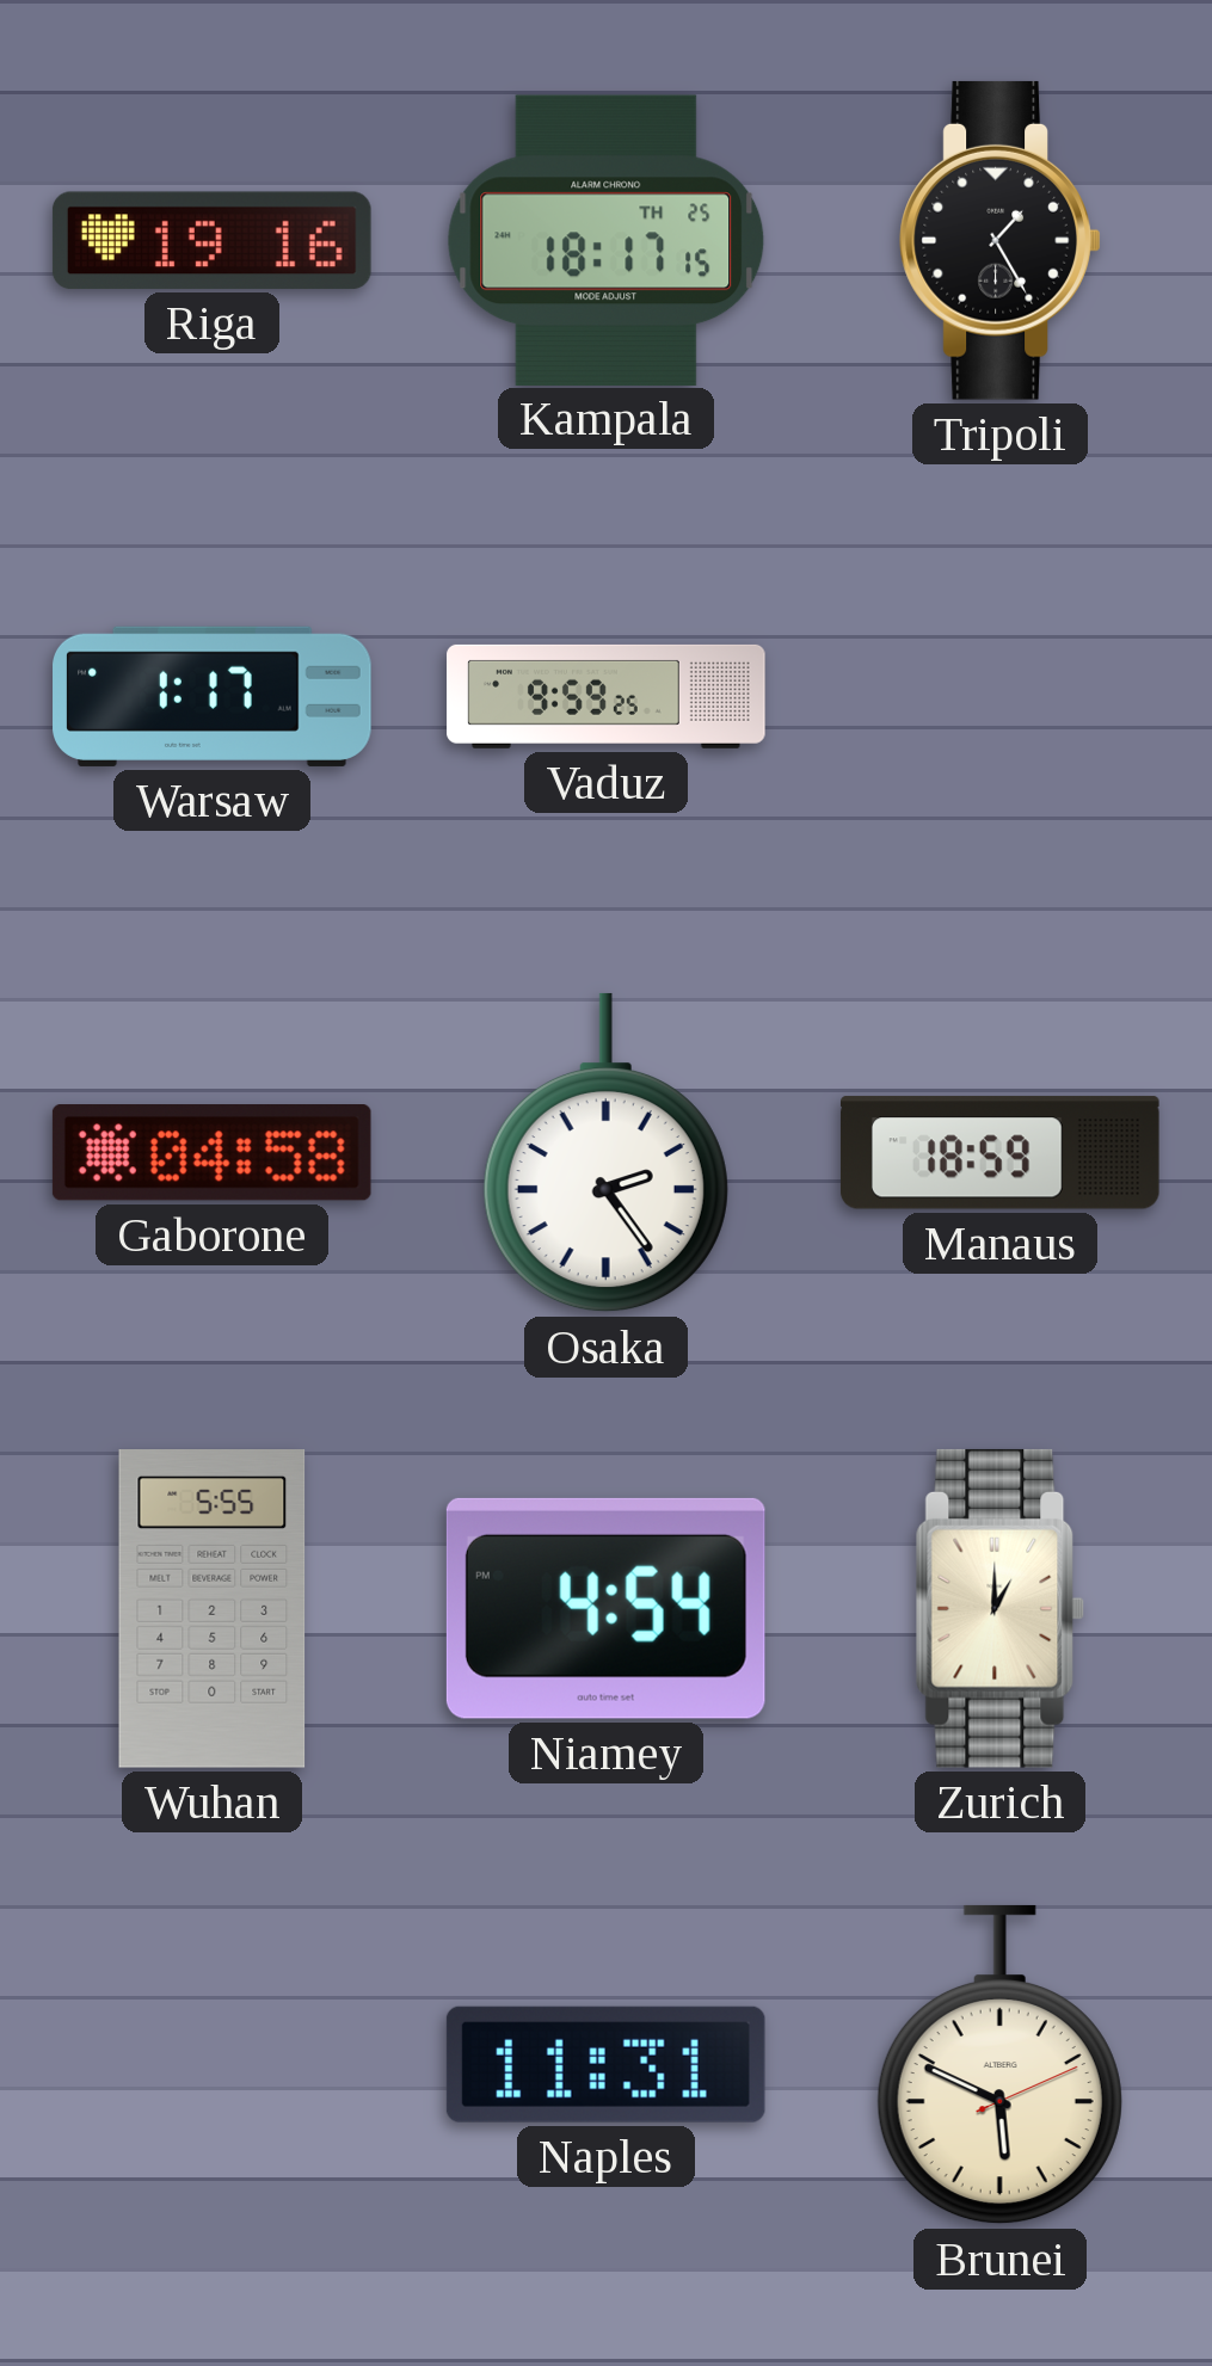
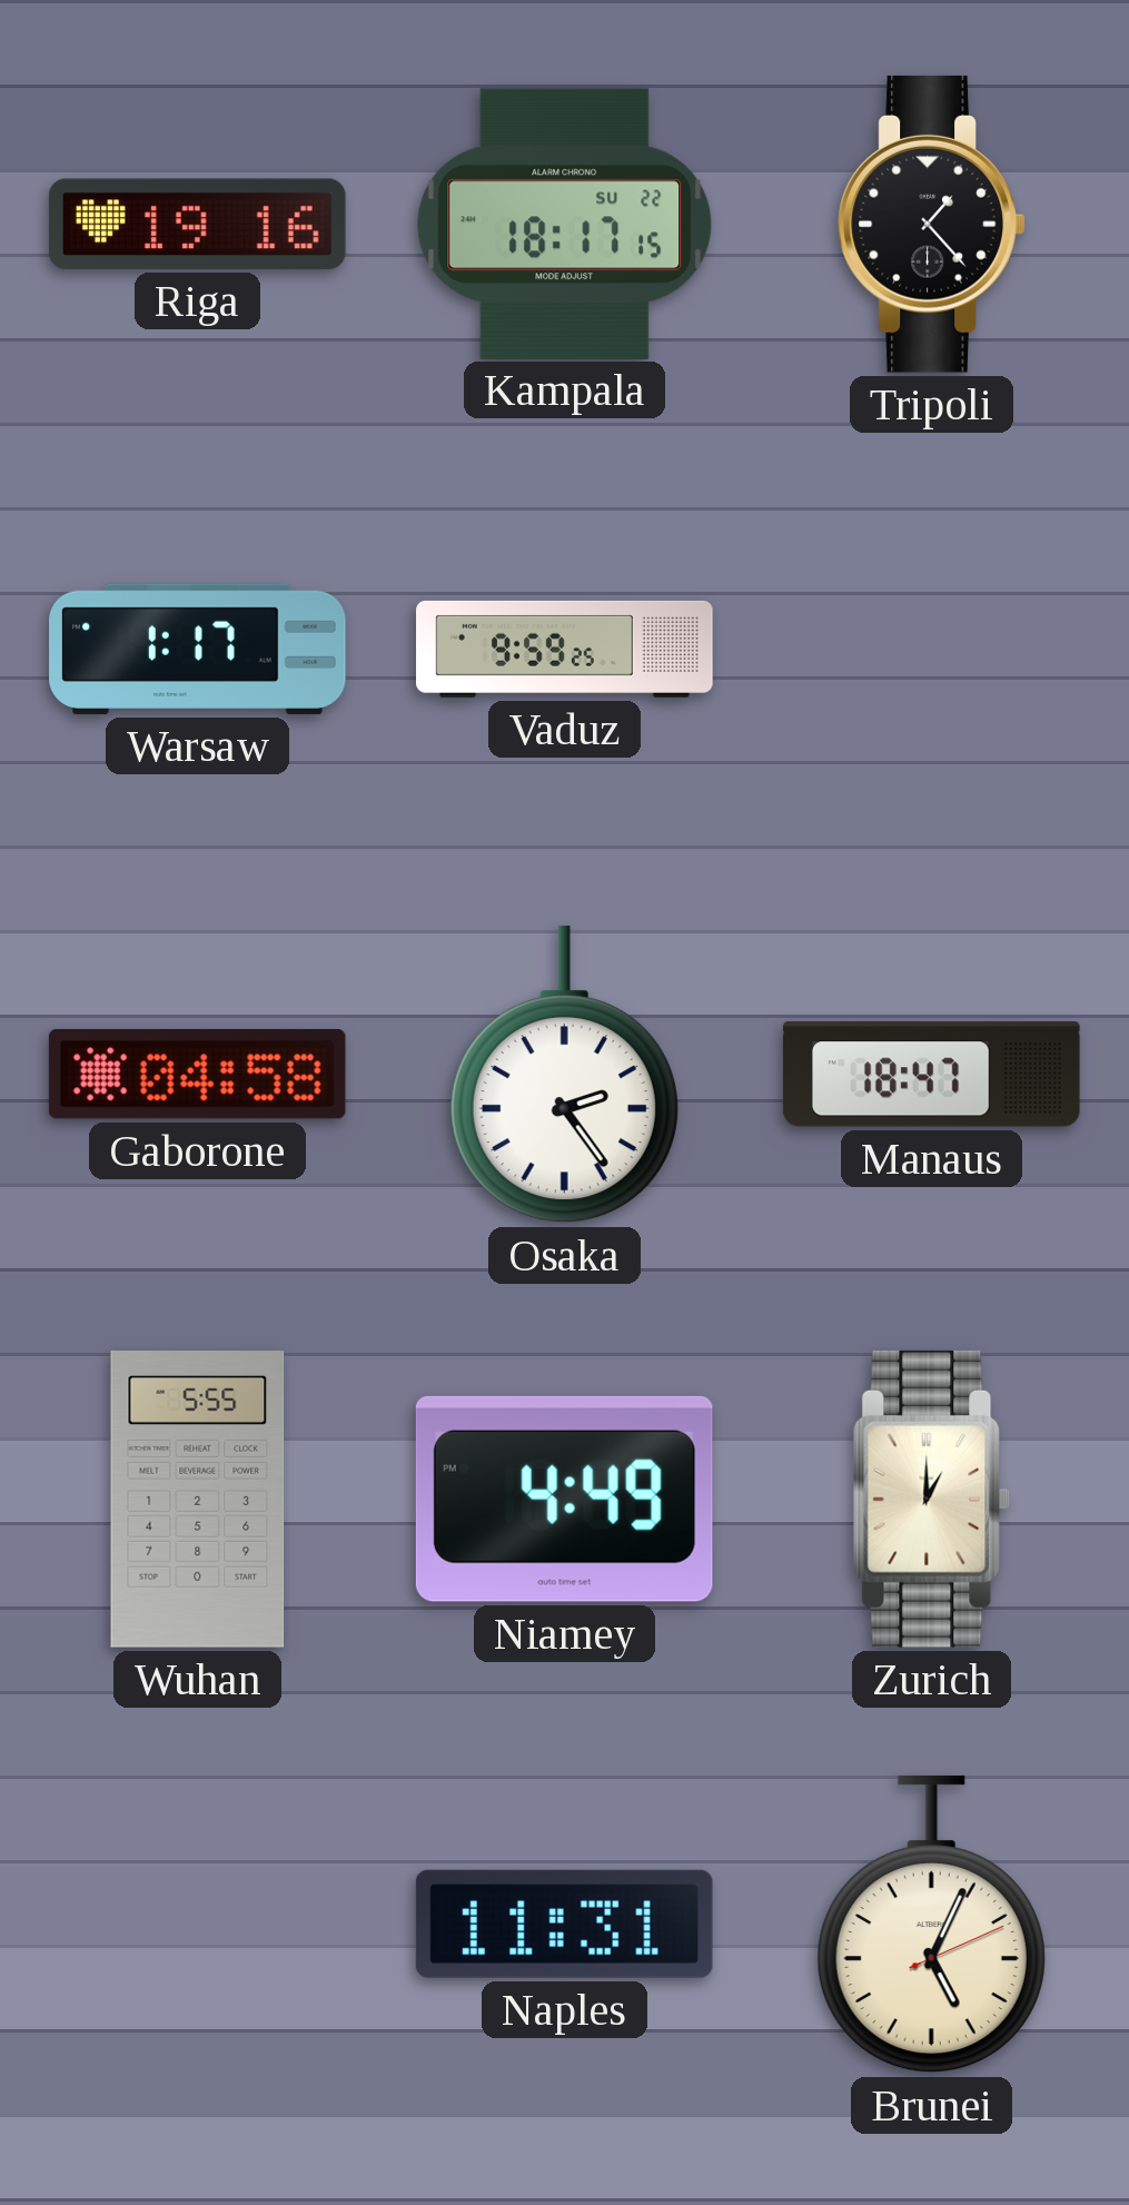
Kampala date: TH 25 -> SU 22 (565, 224)
Tripoli: 1:25 -> 1:23 (932, 224)
Manaus: 18:59 -> 18:47 (931, 1075)
Niamey: 4:54 -> 4:49 (564, 1499)
Brunei: 5:49 -> 5:04 (931, 1925)
